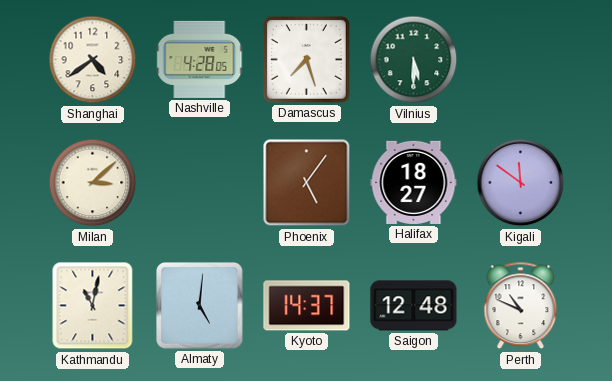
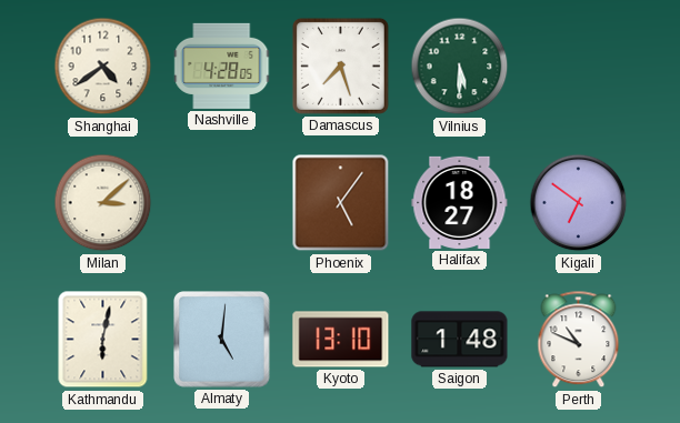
Kigali: 11:51 -> 6:51 (579, 203)
Kathmandu: 11:02 -> 6:02 (103, 340)
Kyoto: 14:37 -> 13:10 (341, 340)
Saigon: 12:48 -> 1:48 (460, 340)
